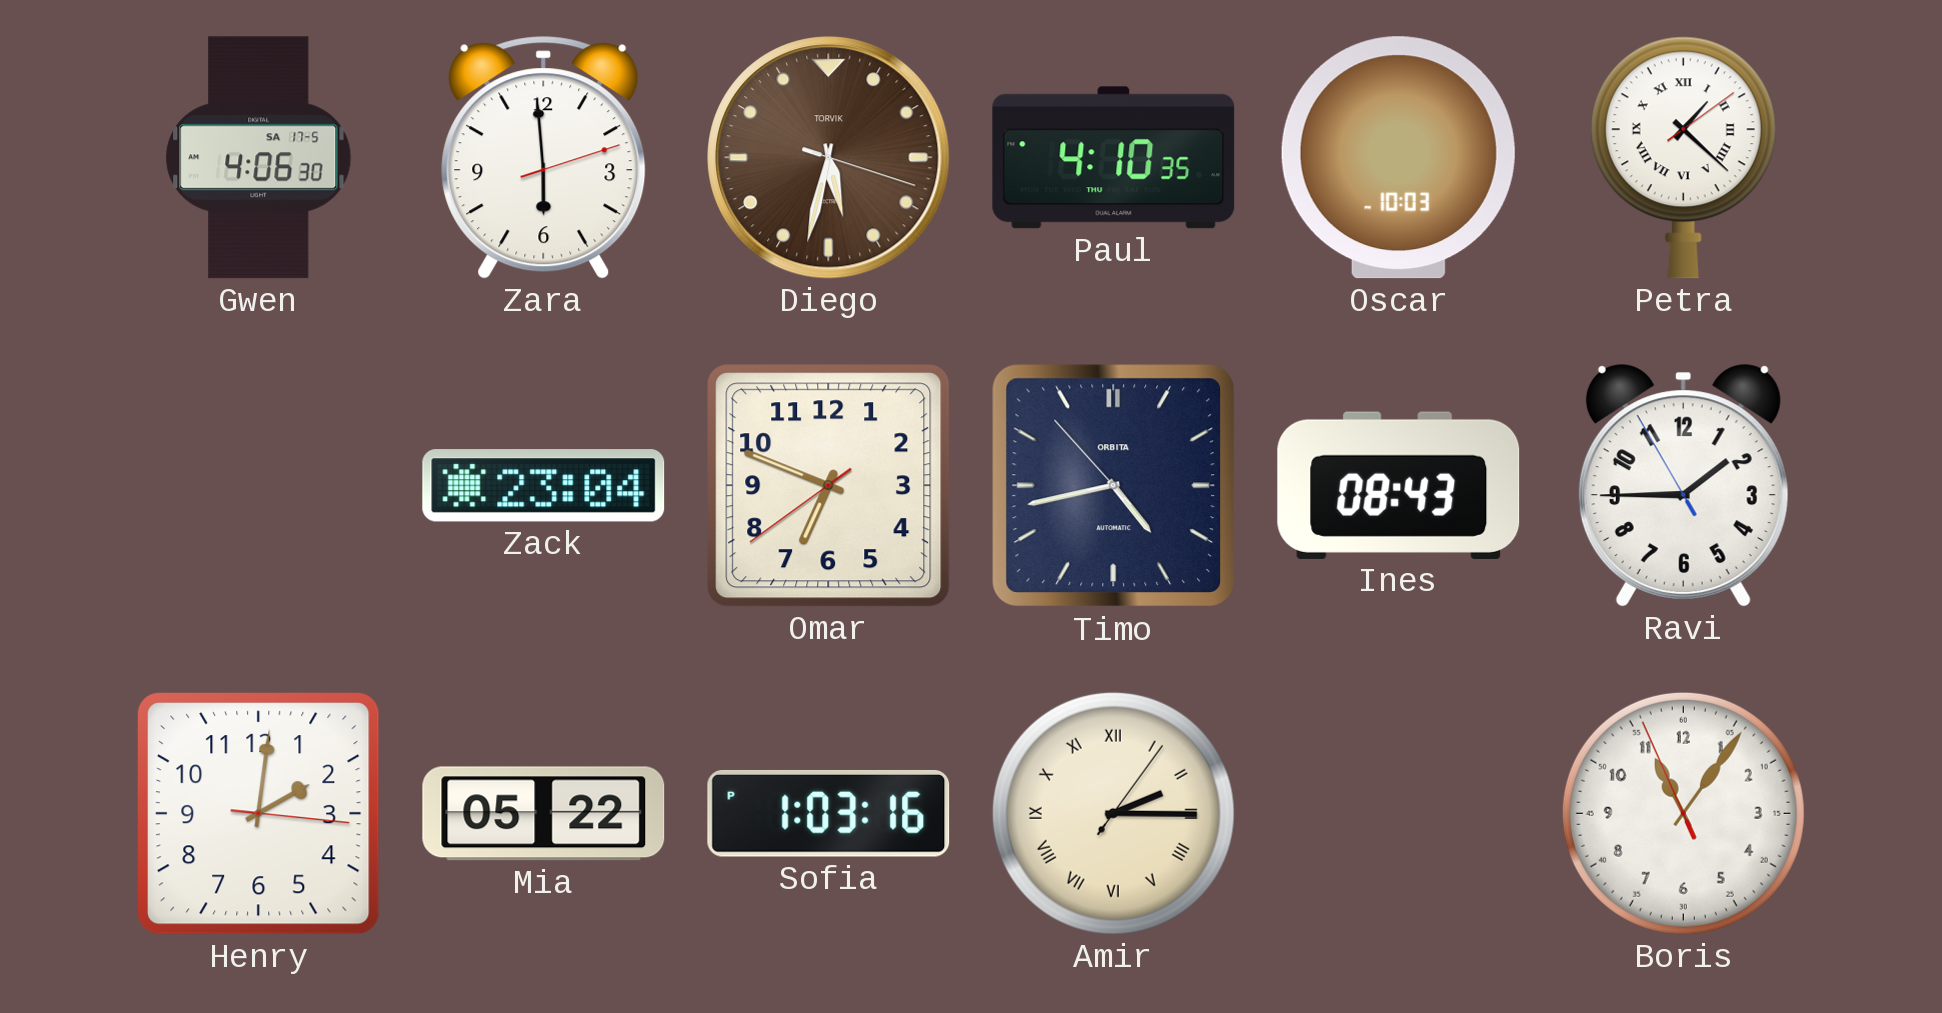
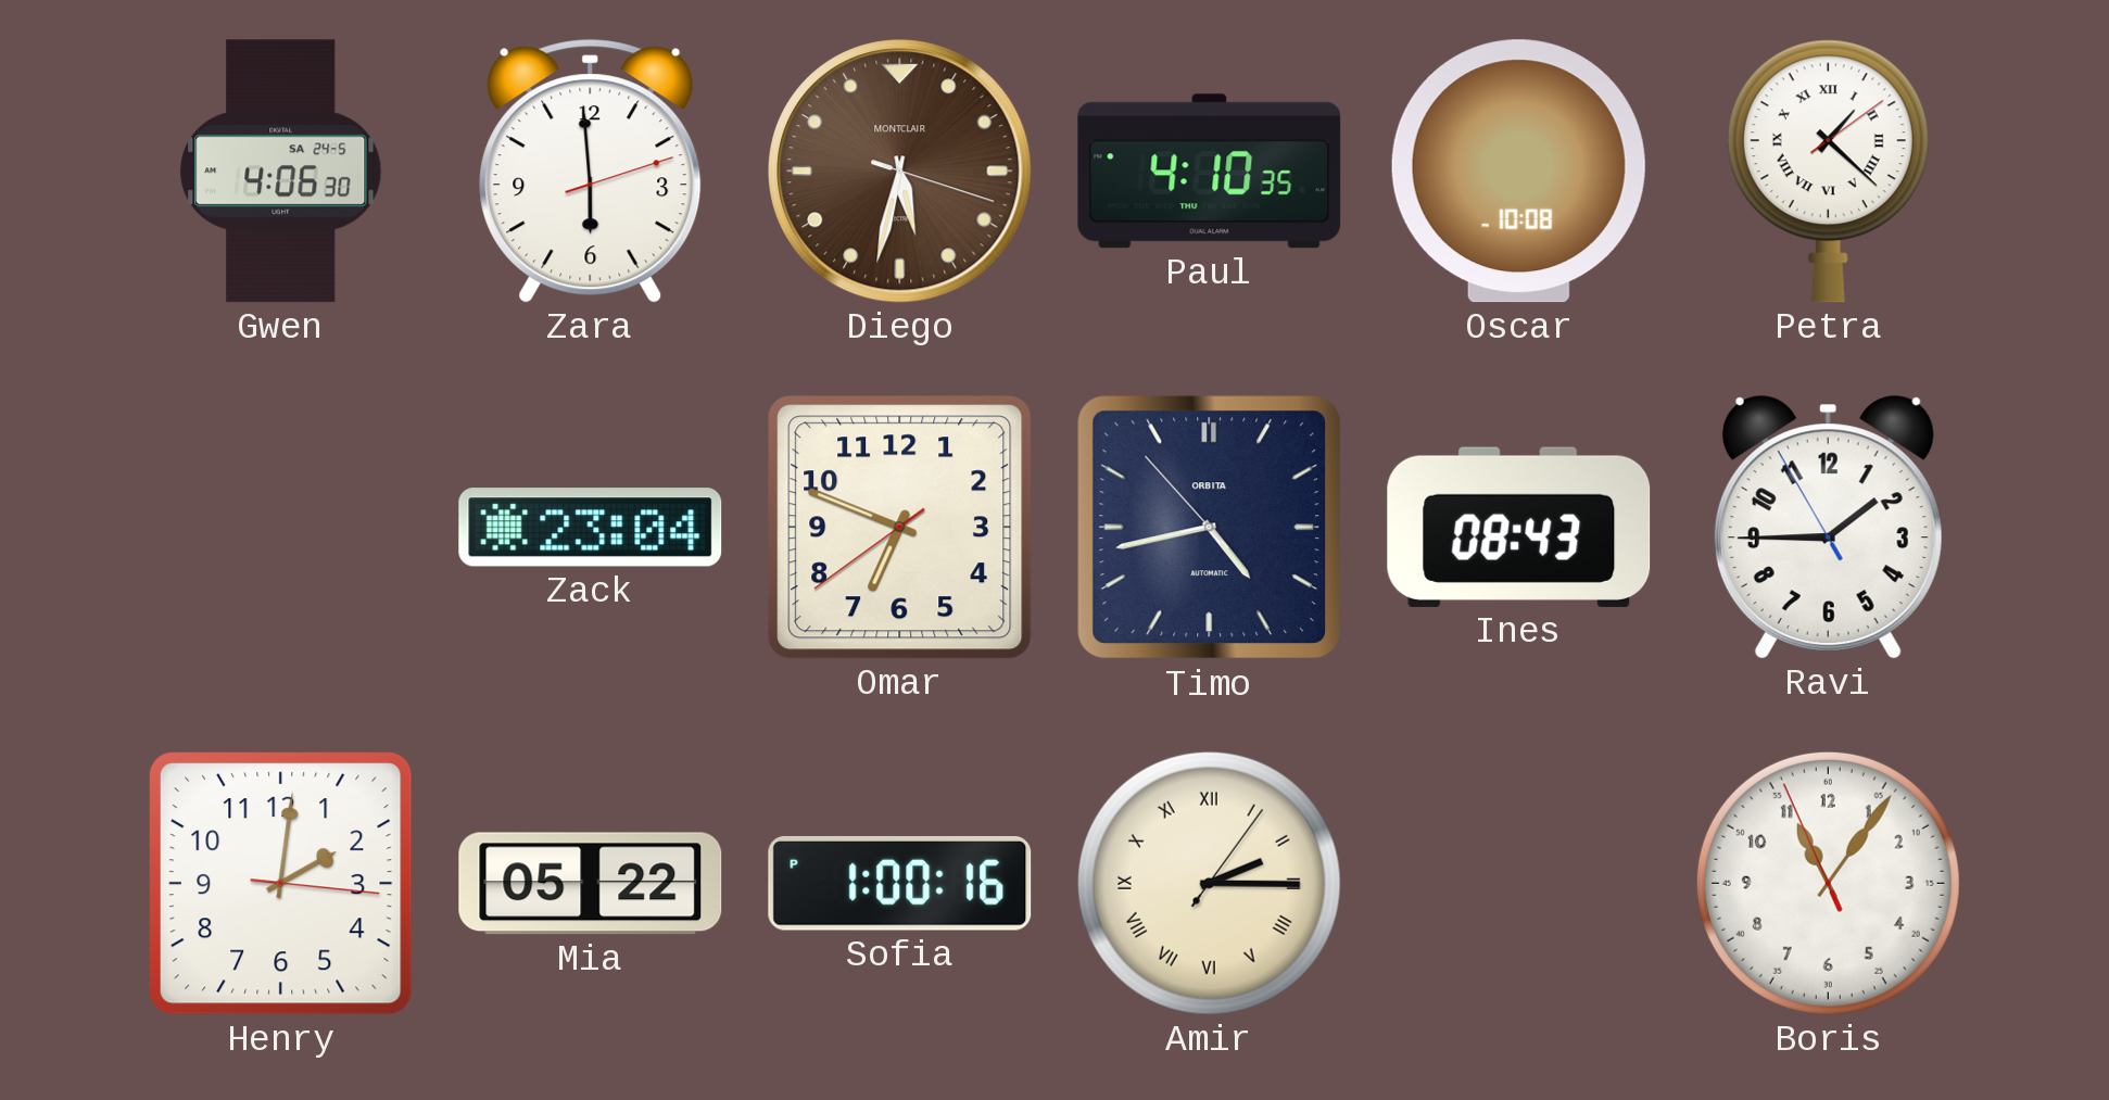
Gwen date: SA 17-5 -> SA 24-5 (281, 172)
Diego brand: TORVIK -> MONTCLAIR (900, 172)
Oscar: 10:03 -> 10:08 (1518, 172)
Sofia: 1:03 -> 1:00 (900, 884)
